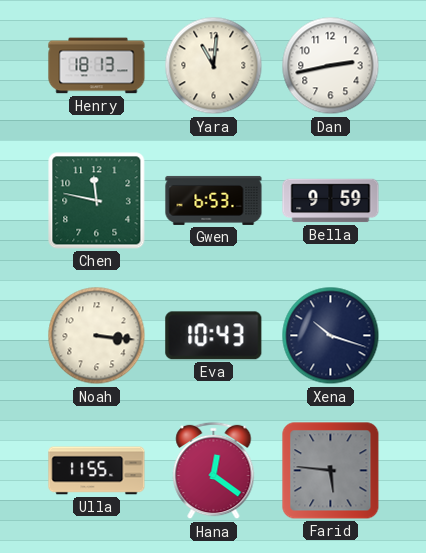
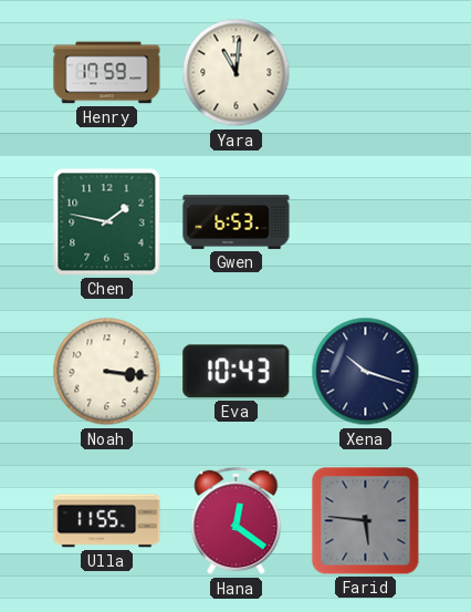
Henry: 18:13 -> 17:59 (107, 73)
Dan: 2:43 -> none (331, 66)
Chen: 11:47 -> 1:47 (107, 222)
Bella: 9:59 -> none (331, 201)
